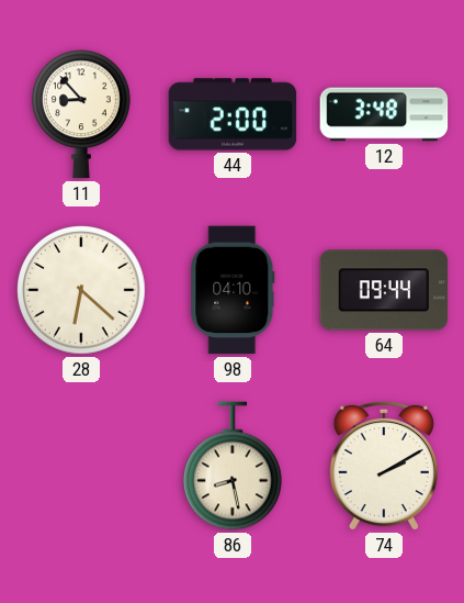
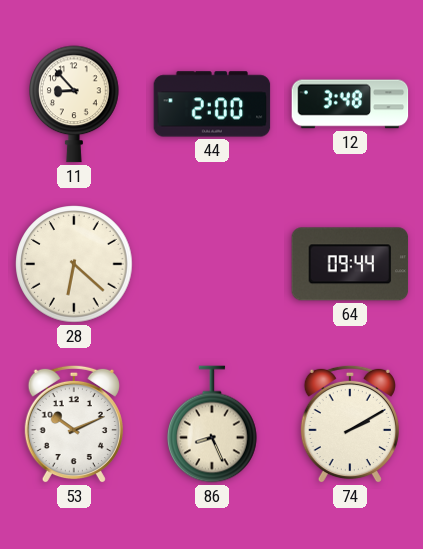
98: 04:10 -> none (233, 290)
53: none -> 10:11 (74, 424)
86: 8:28 -> 8:26 (213, 424)
